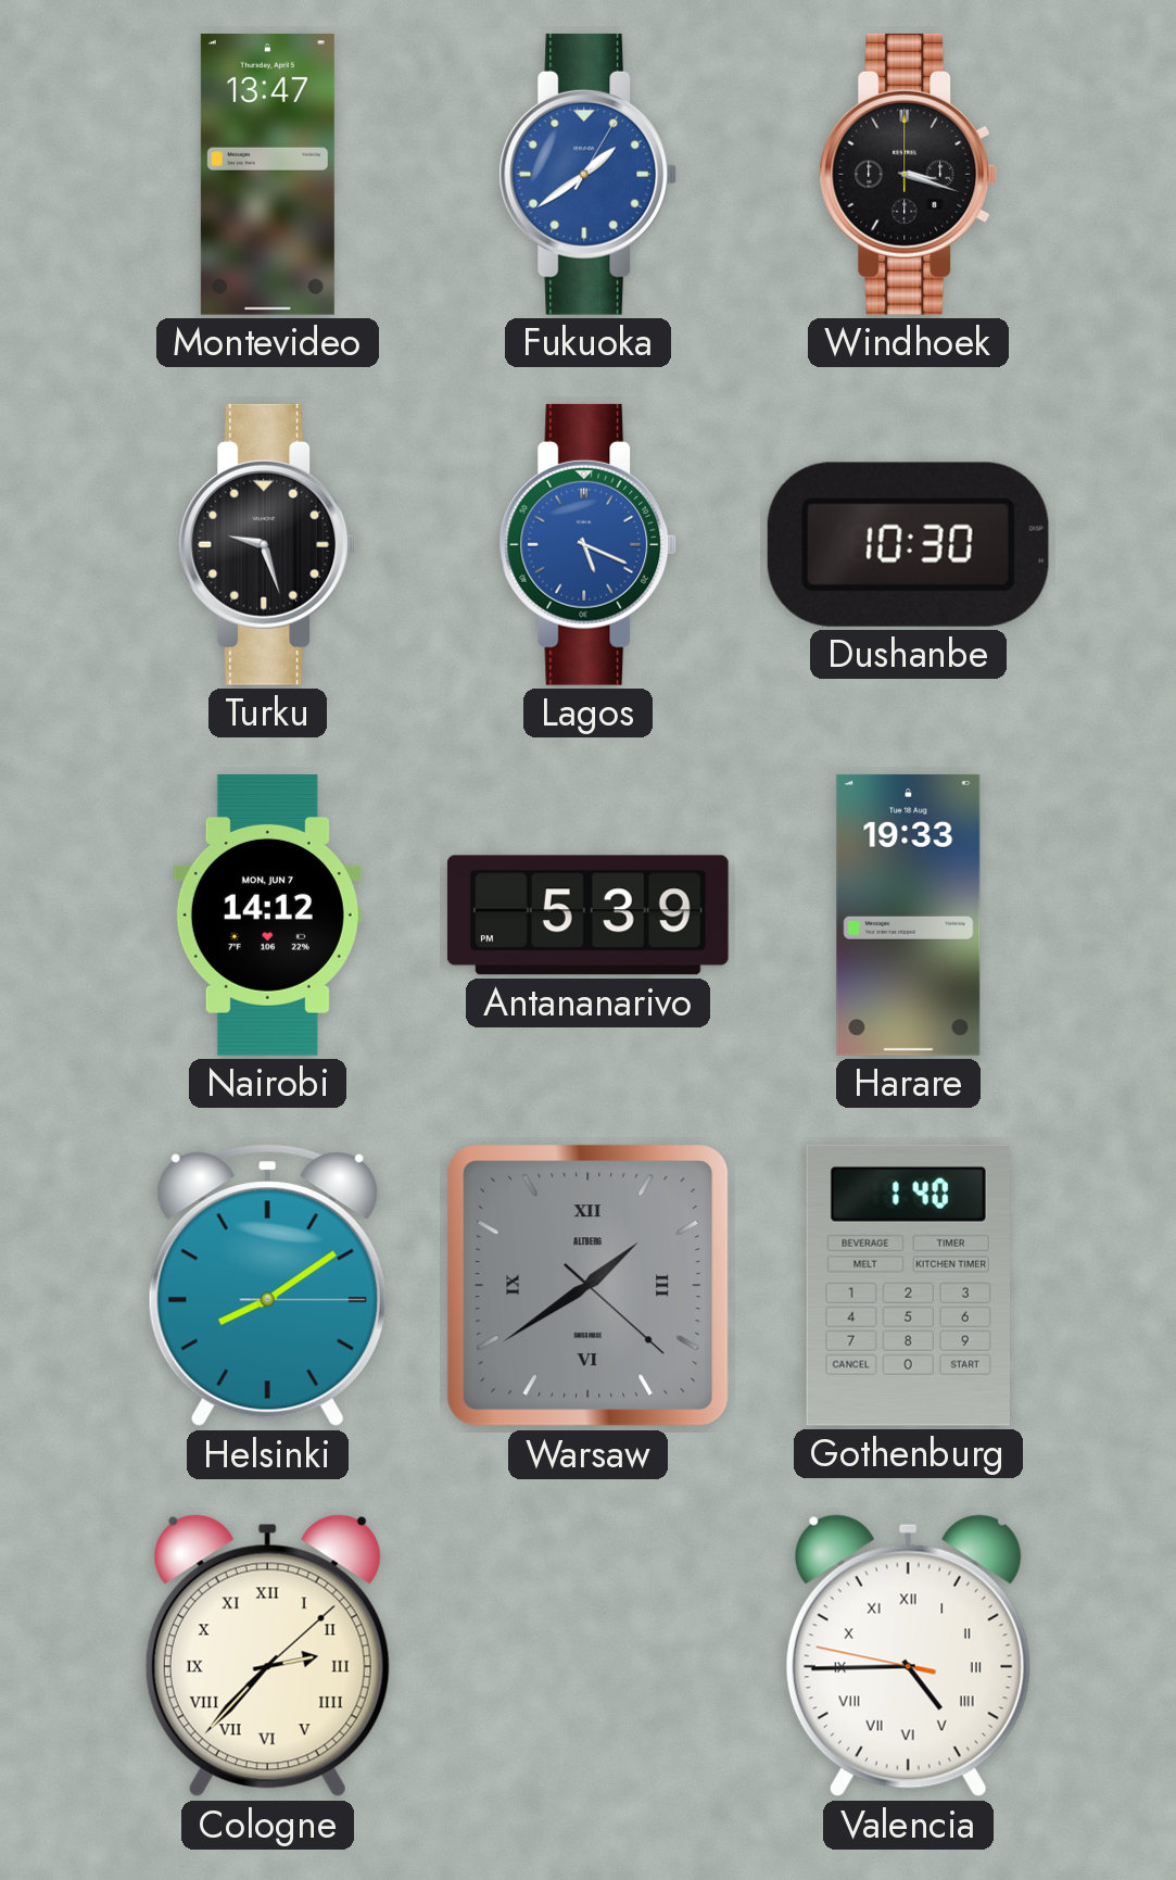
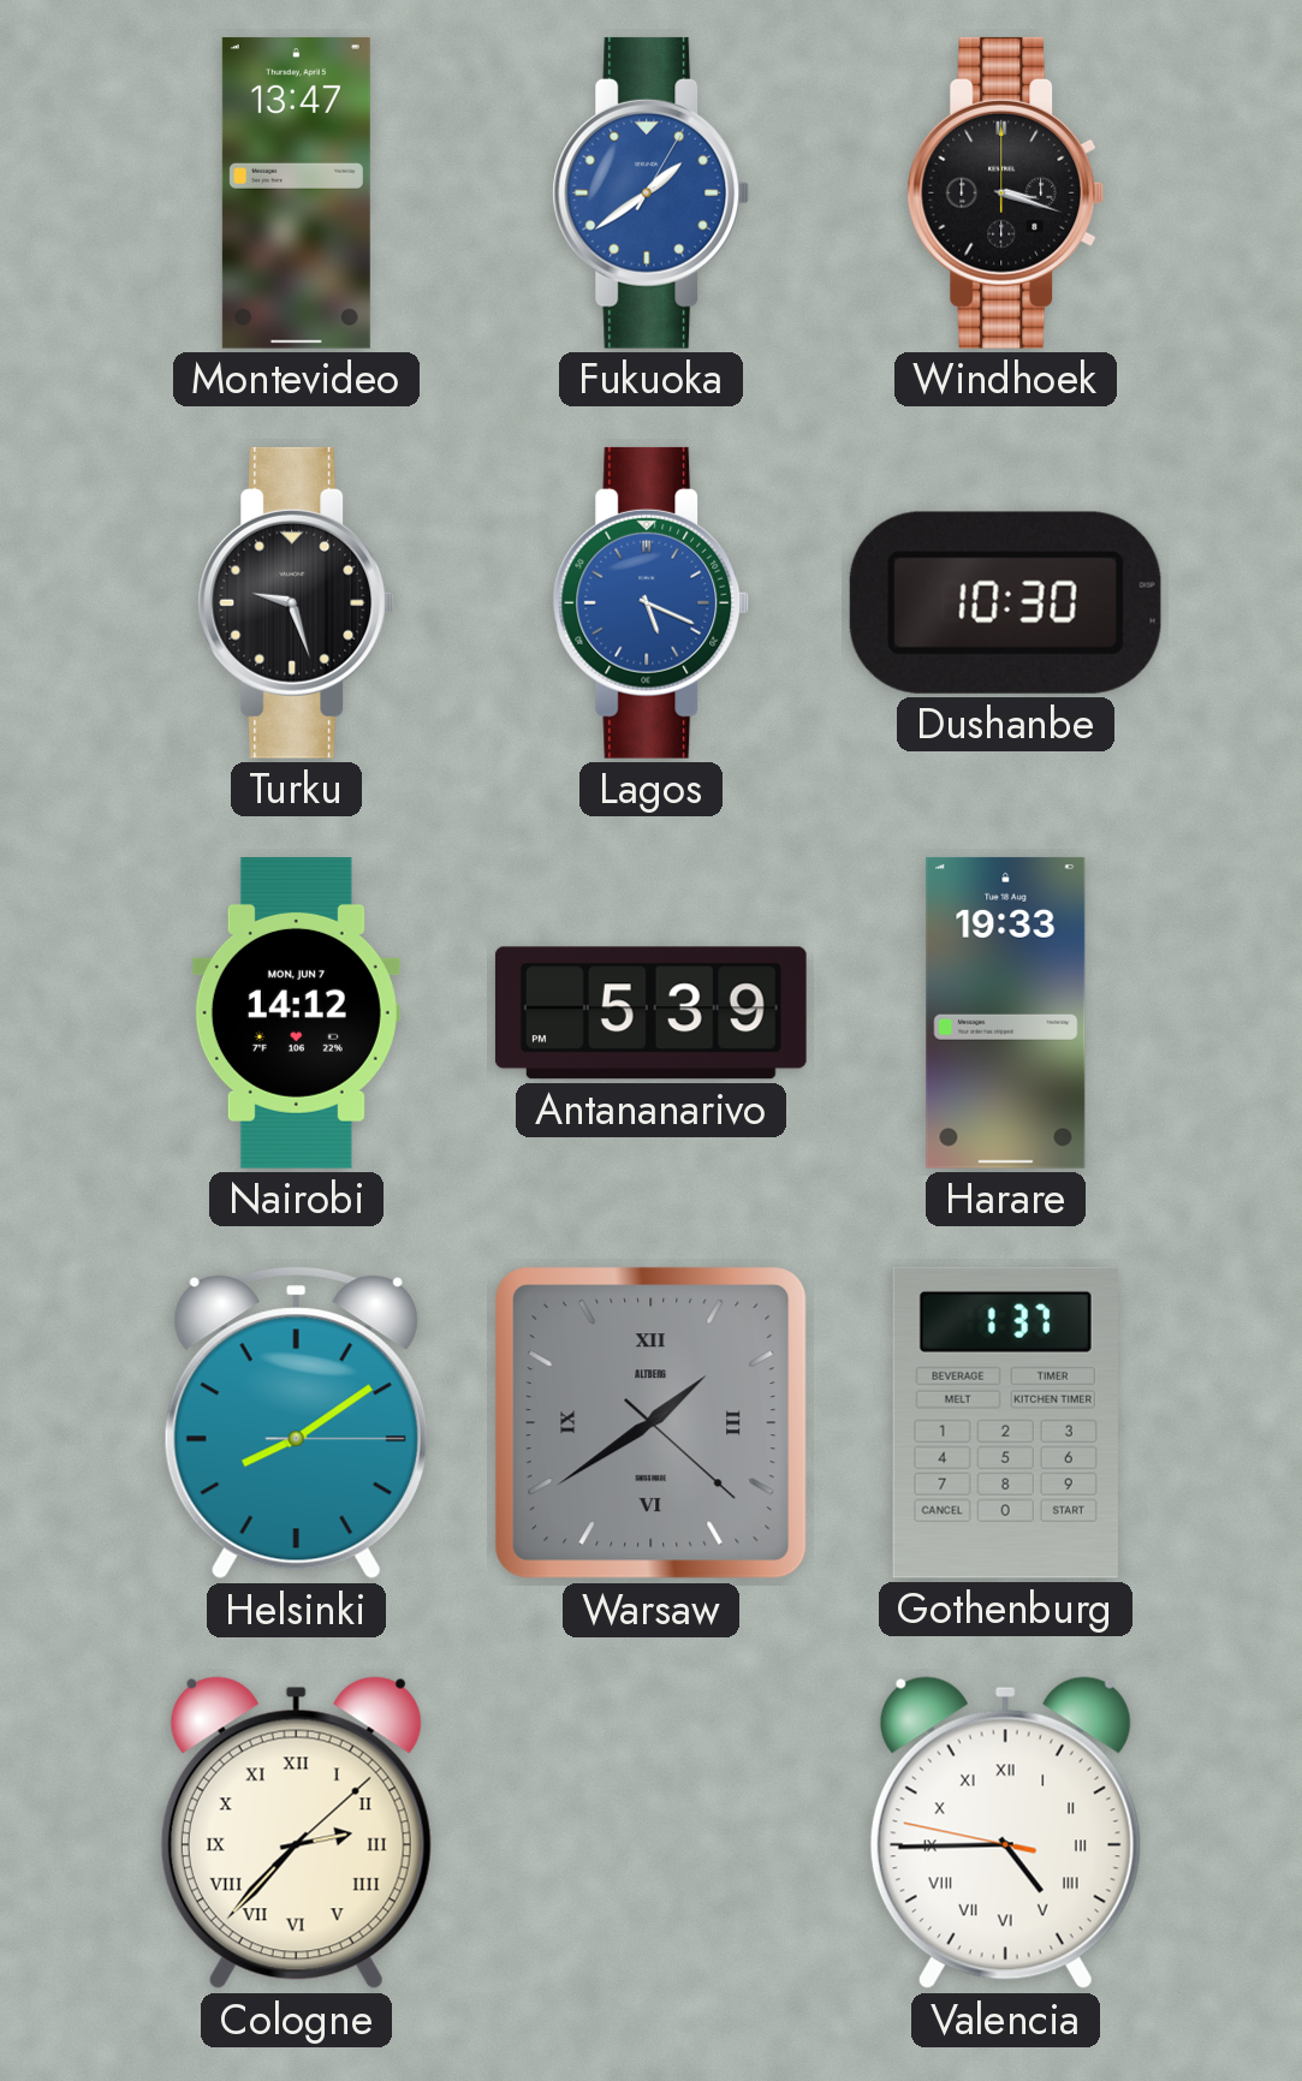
Gothenburg: 1:40 -> 1:37 (1005, 1422)
